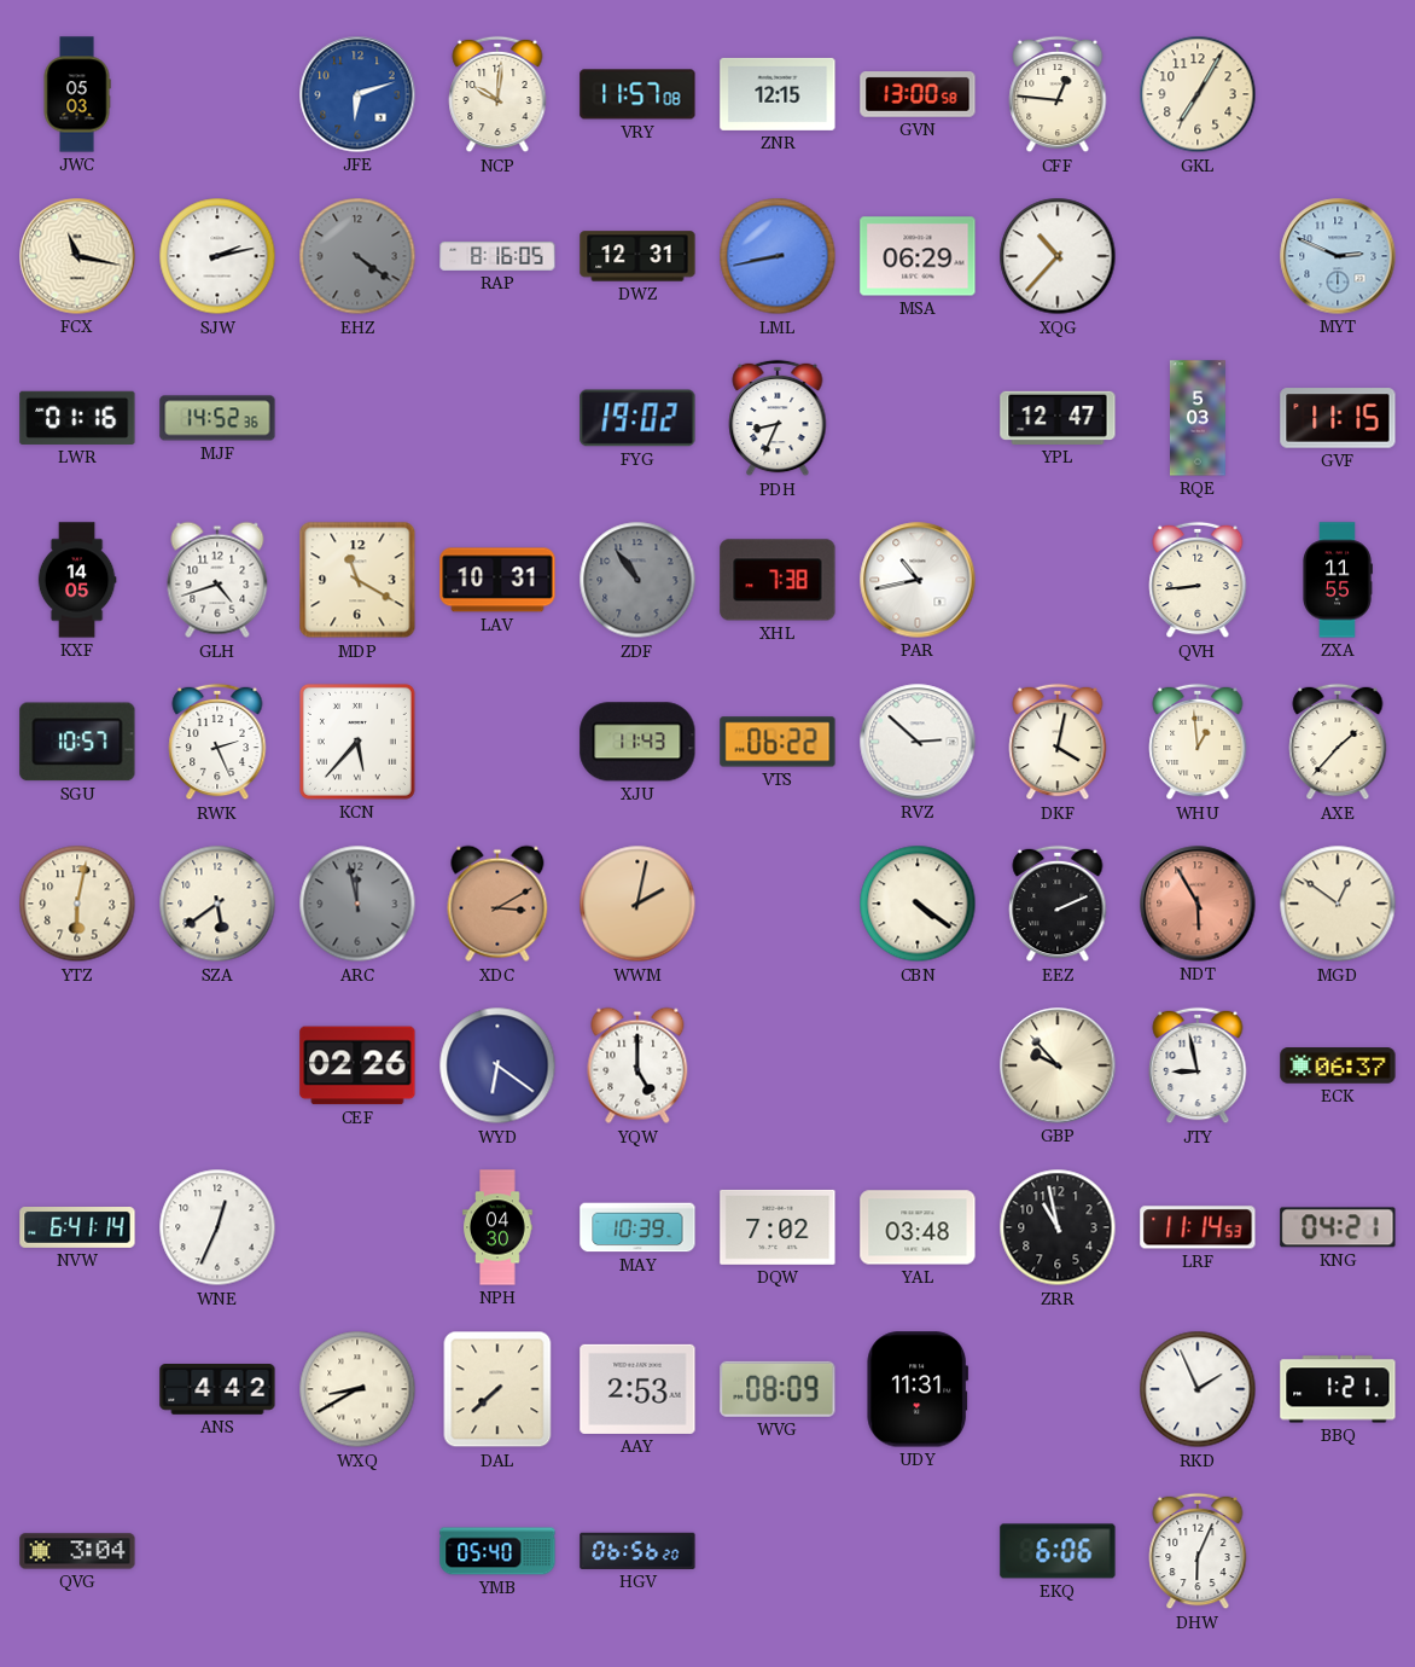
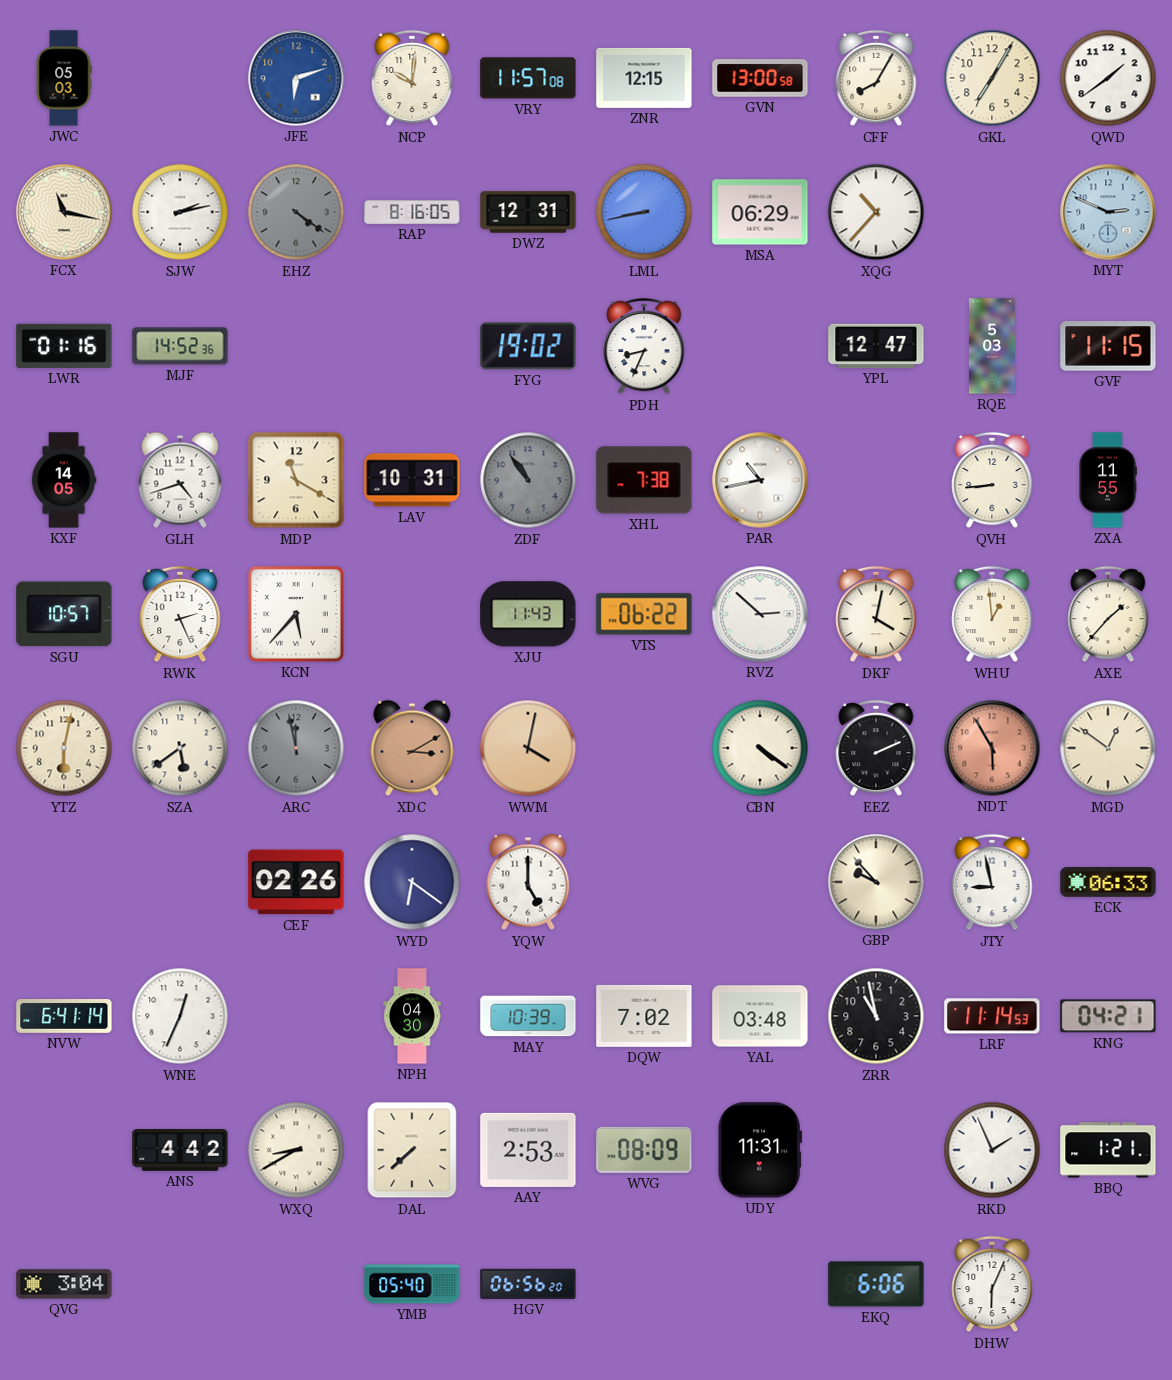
CFF: 12:46 -> 8:05 (876, 78)
QWD: none -> 1:39 (1108, 78)
WWM: 2:02 -> 4:02 (528, 748)
ECK: 06:37 -> 06:33 (1108, 882)
